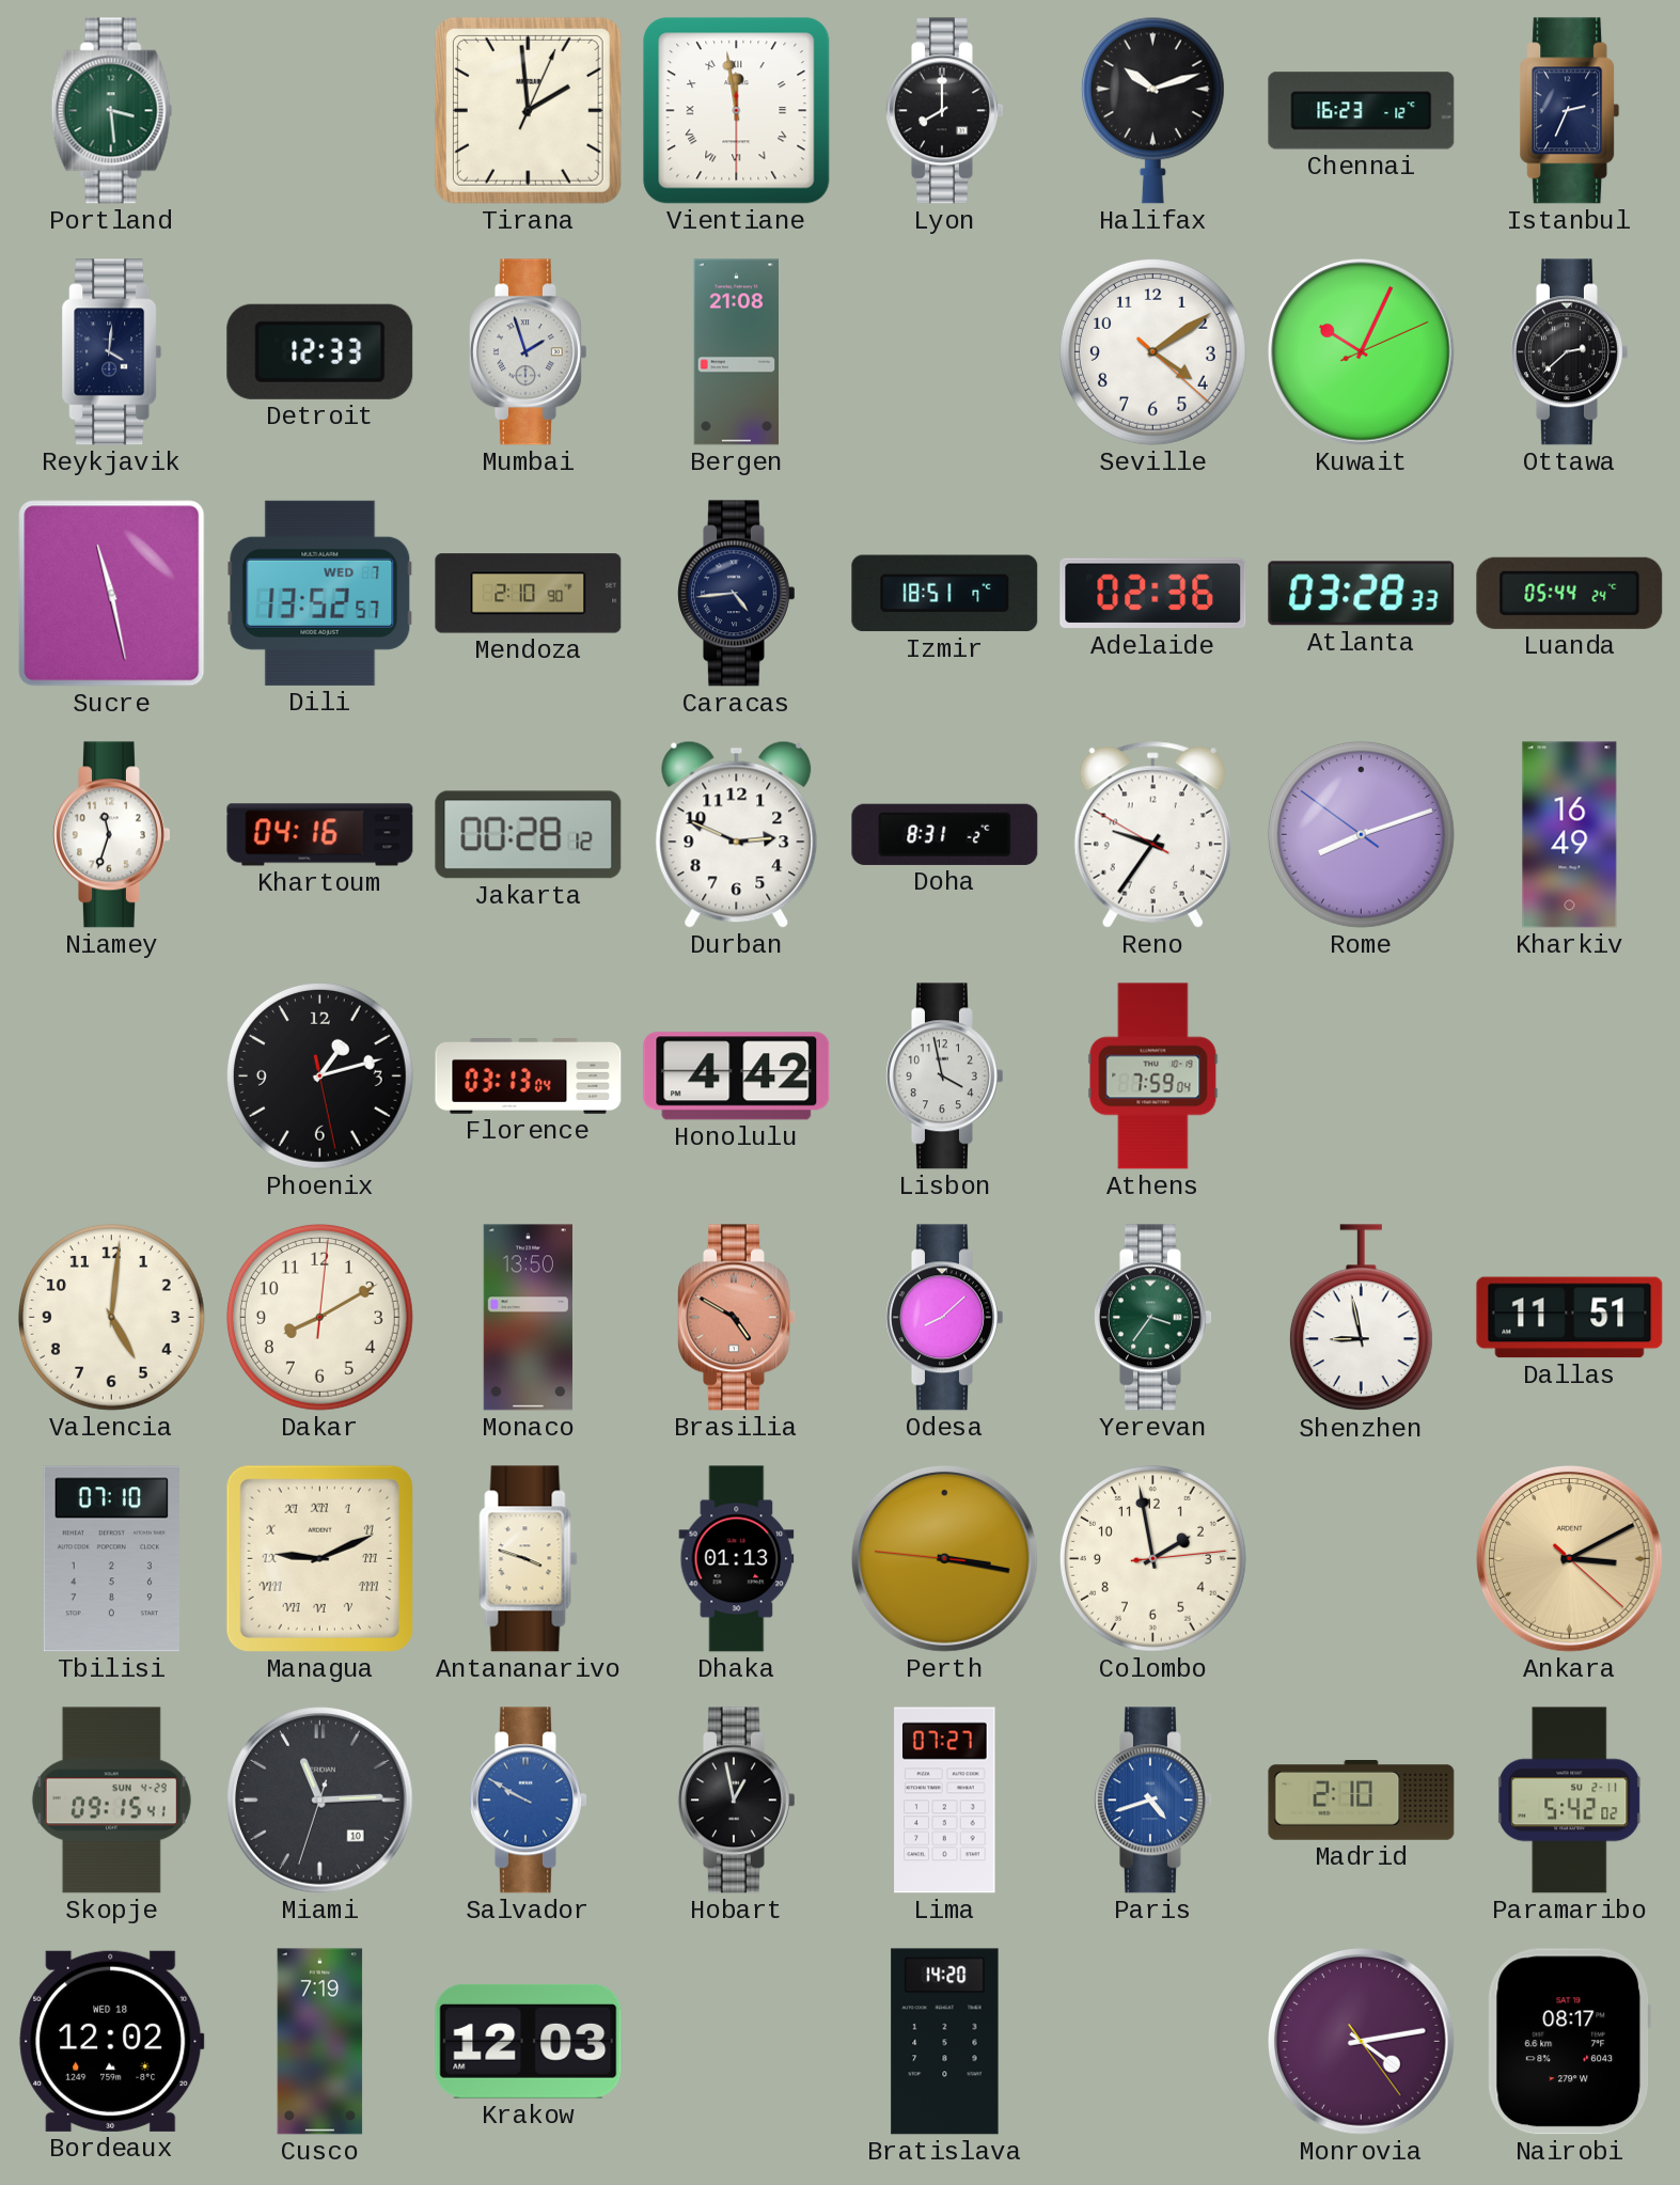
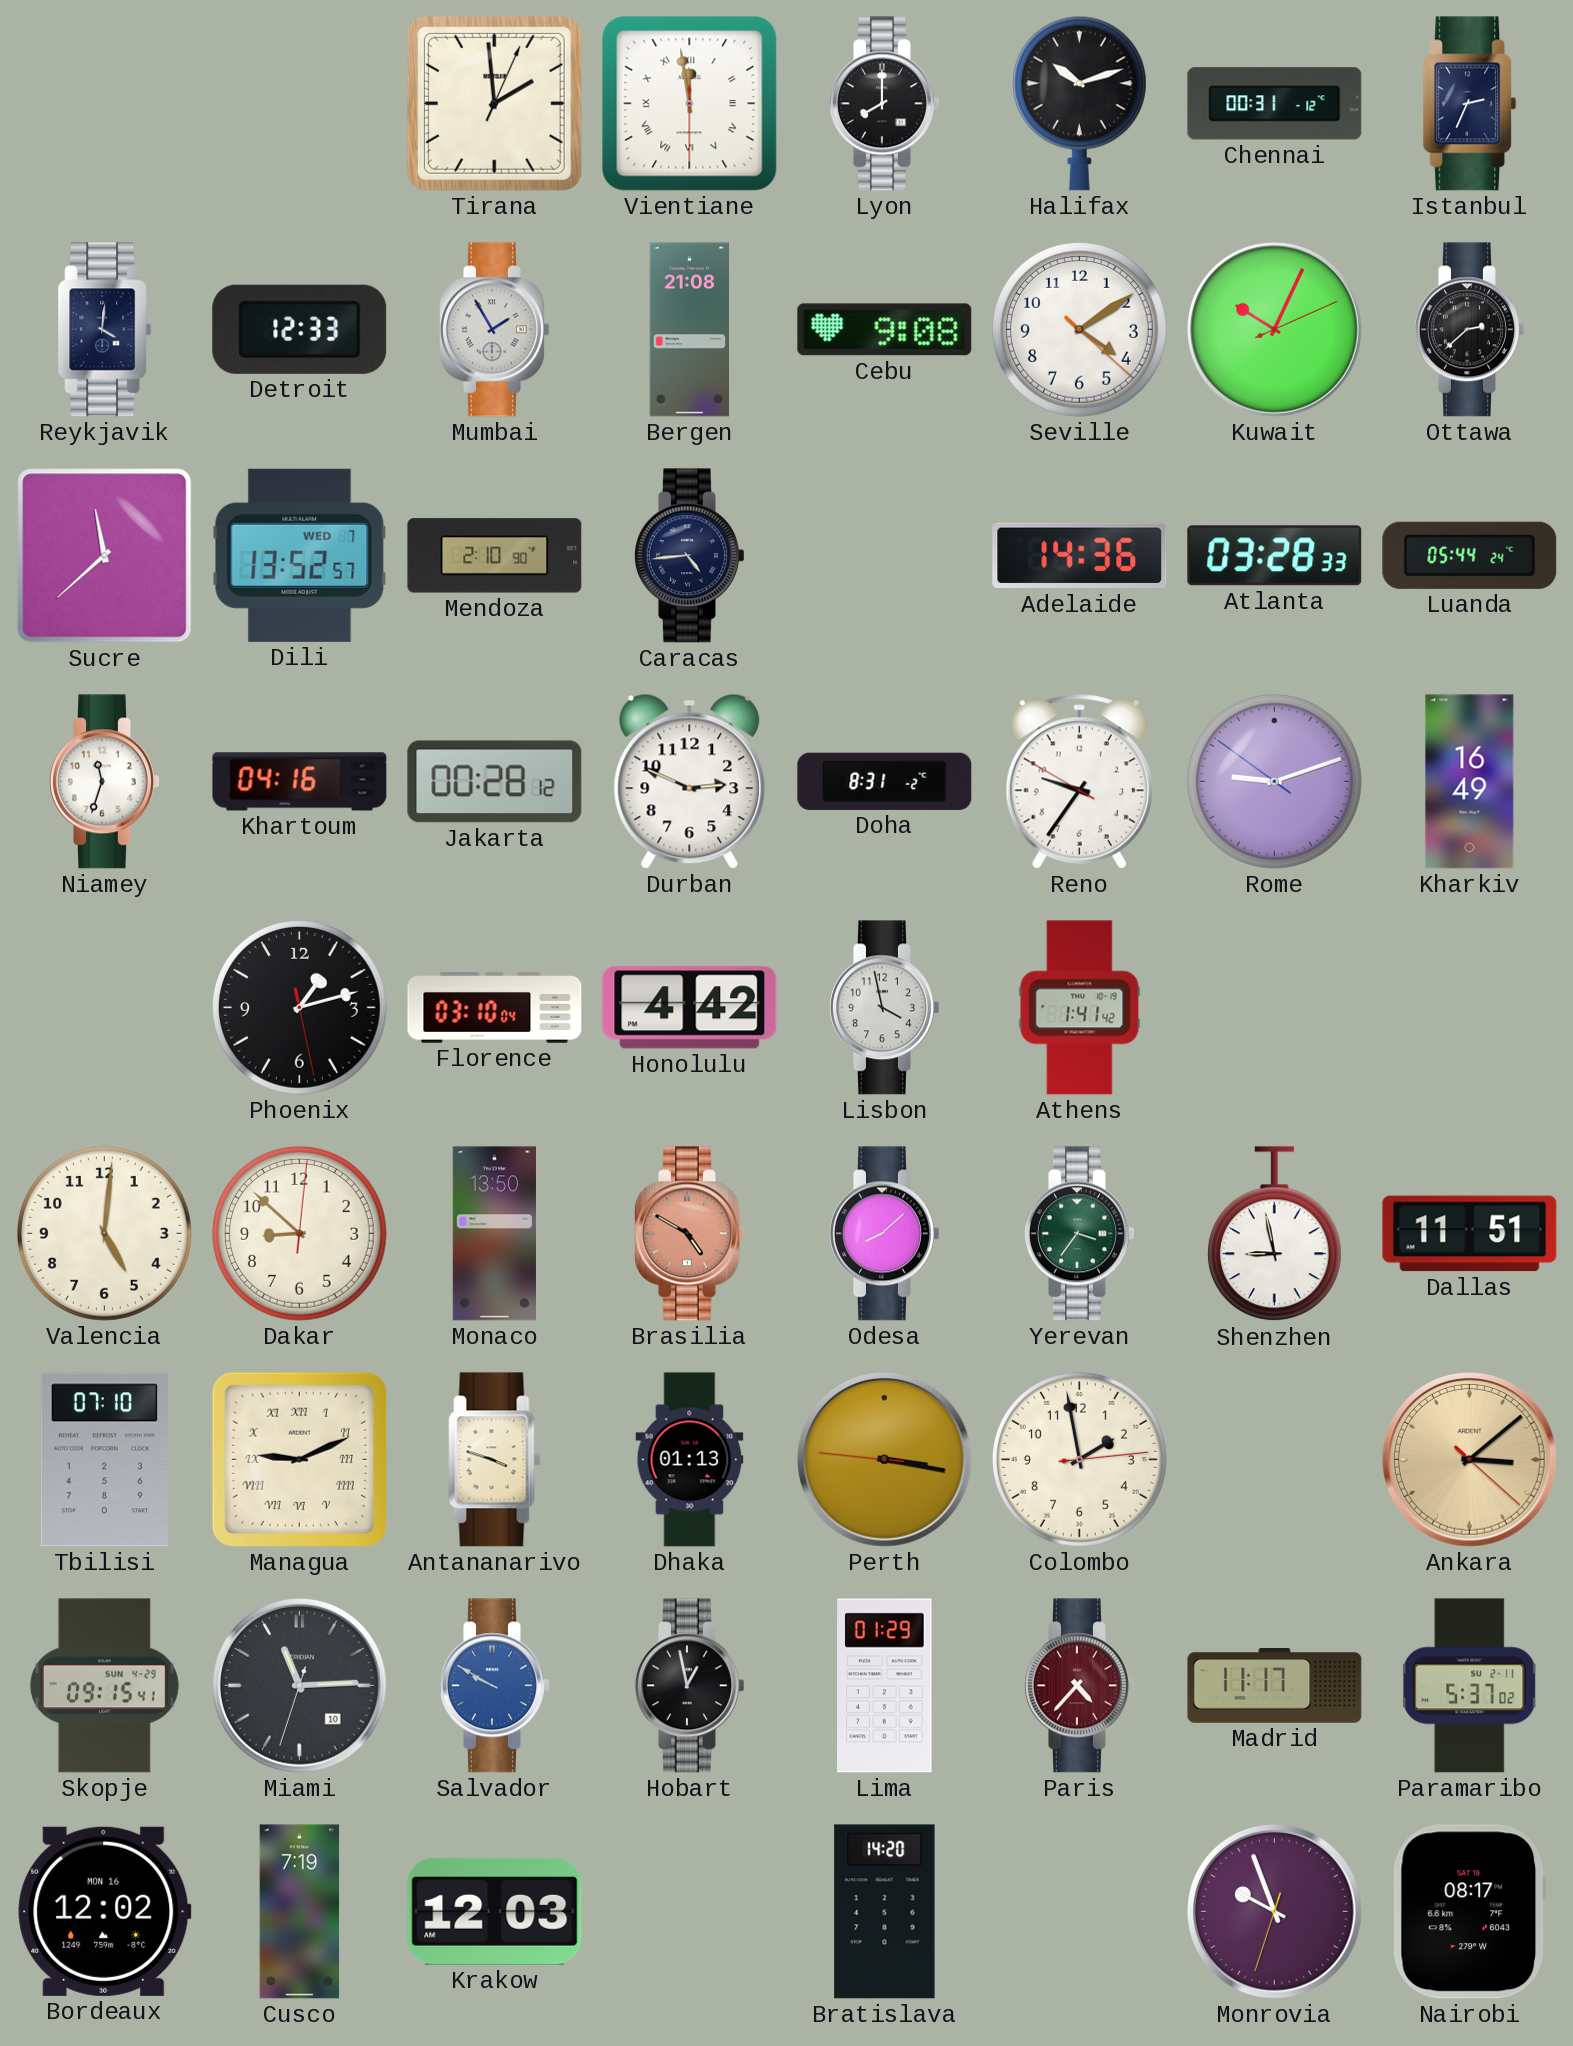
Portland: 3:29 -> none (112, 111)
Chennai: 16:23 -> 00:31 (1275, 104)
Mumbai: 1:57 -> 1:55 (495, 330)
Cebu: none -> 9:08 (885, 330)
Sucre: 11:28 -> 11:38 (105, 556)
Izmir: 18:51 -> none (945, 594)
Adelaide: 02:36 -> 14:36 (1080, 556)
Rome: 8:11 -> 9:11 (1274, 781)
Florence: 03:13 -> 03:10 (495, 1008)
Athens: 7:59 -> 1:41 (1080, 1008)
Dakar: 8:10 -> 8:52 (299, 1233)
Ankara: 3:10 -> 3:08 (1470, 1460)
Lima: 07:27 -> 01:29 (885, 1686)
Paris: 4:42 -> 4:37 (1080, 1686)
Paris dial: blue -> burgundy (1080, 1686)
Madrid: 2:10 -> 11:17 (1275, 1686)
Paramaribo: 5:42 -> 5:37 (1470, 1686)
Bordeaux date: WED 18 -> MON 16 (105, 1911)
Monrovia: 4:13 -> 9:56 (1275, 1912)
